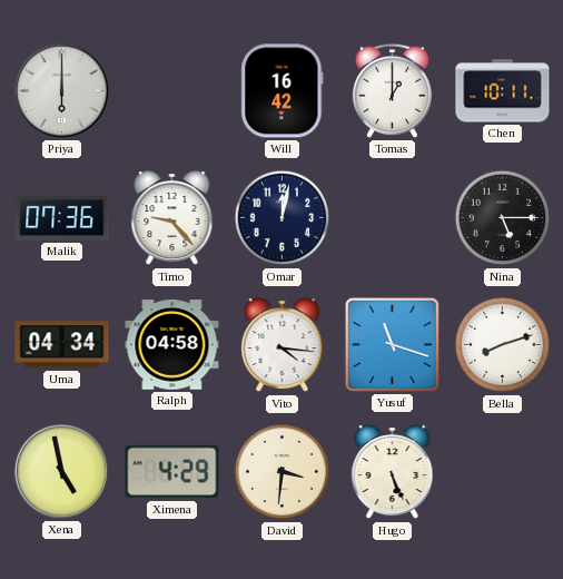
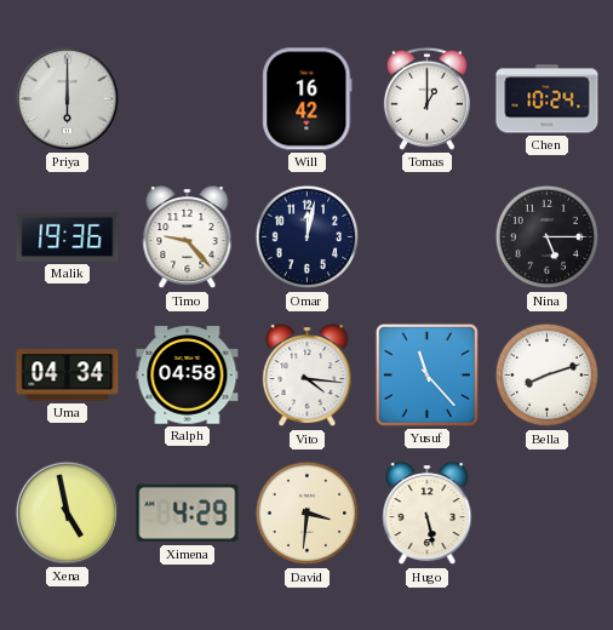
Chen: 10:11 -> 10:24 (548, 99)
Malik: 07:36 -> 19:36 (68, 236)
Yusuf: 11:18 -> 11:23 (426, 374)
Hugo: 5:26 -> 5:28 (428, 514)
